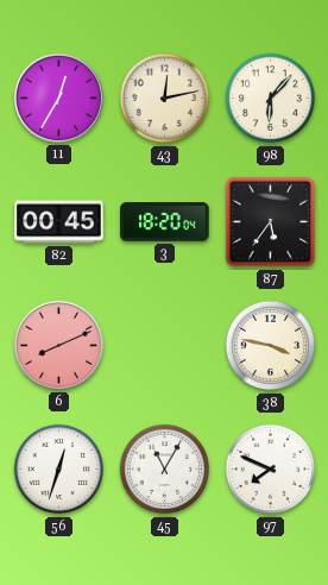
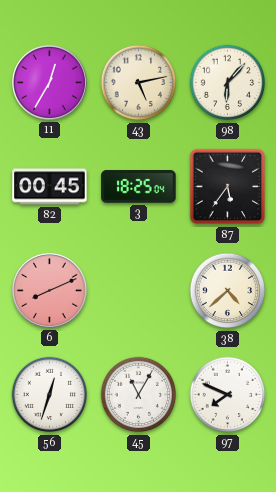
43: 12:13 -> 5:13 (139, 83)
3: 18:20 -> 18:25 (139, 187)
38: 3:47 -> 4:38 (228, 291)
